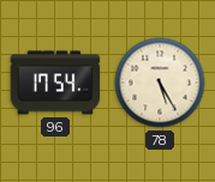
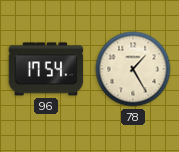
78: 5:25 -> 1:25 (133, 69)
